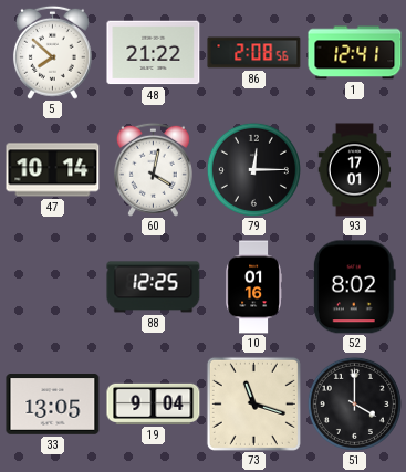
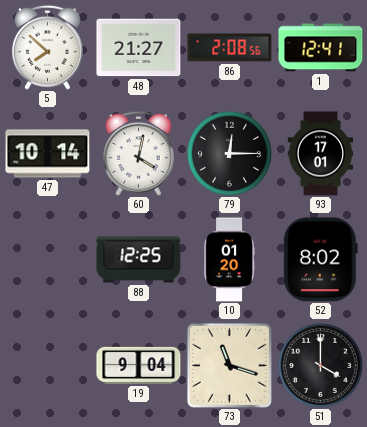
48: 21:22 -> 21:27 (139, 48)
10: 01:16 -> 01:20 (229, 260)
33: 13:05 -> none (53, 405)
